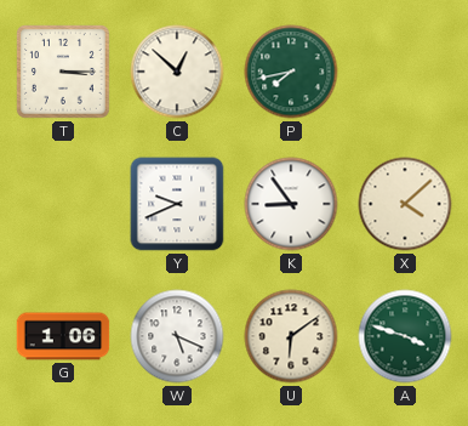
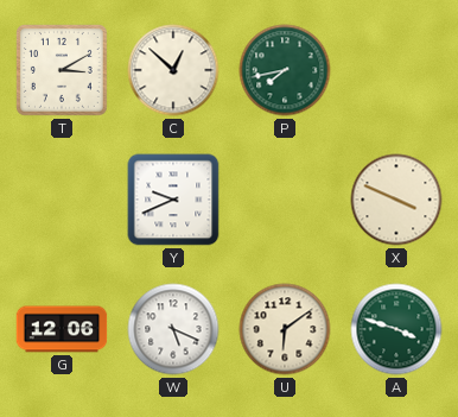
T: 3:15 -> 3:10 (62, 70)
K: 8:54 -> none (291, 204)
X: 4:08 -> 3:49 (396, 200)
G: 1:06 -> 12:06 (62, 329)
